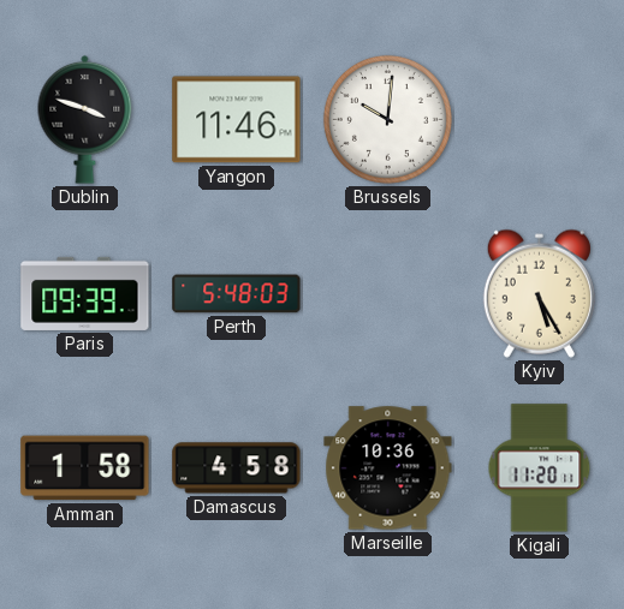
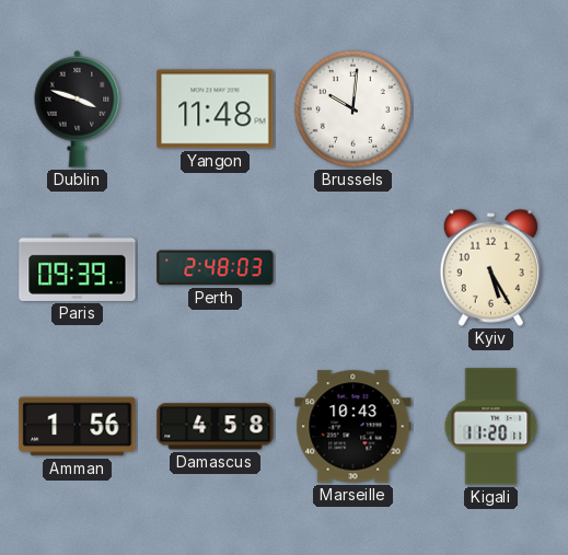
Yangon: 11:46 -> 11:48 (216, 109)
Perth: 5:48 -> 2:48 (216, 268)
Amman: 1:58 -> 1:56 (78, 427)
Marseille: 10:36 -> 10:43 (353, 427)
